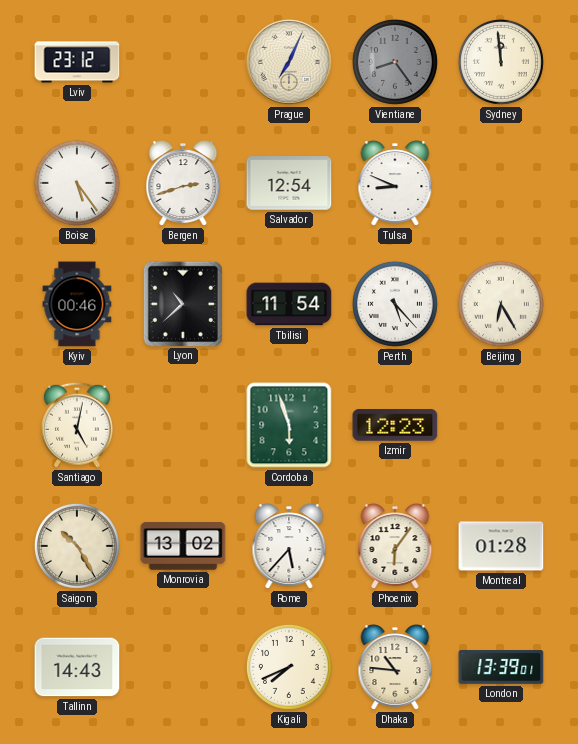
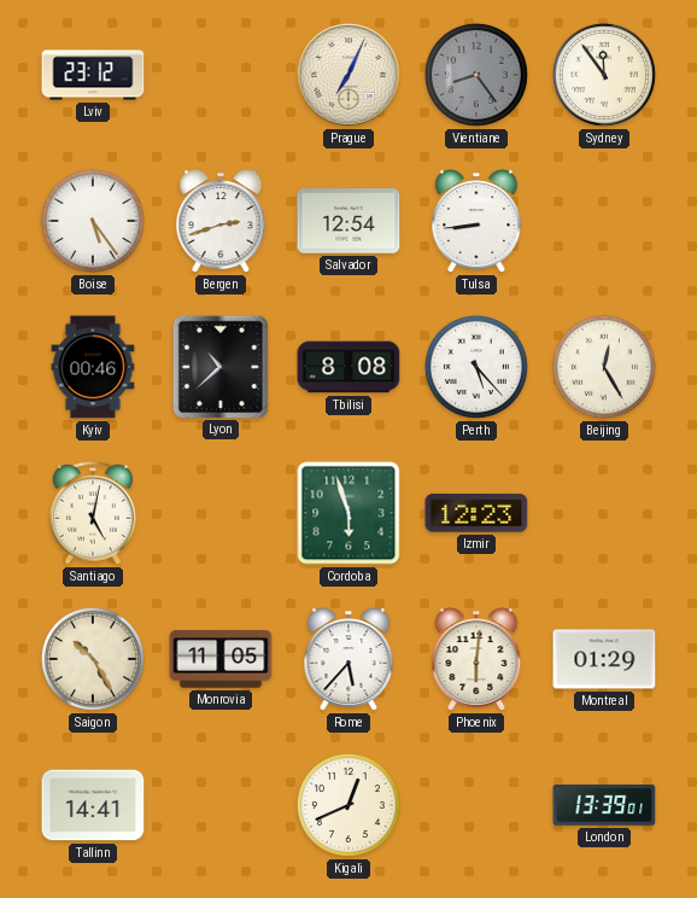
Sydney: 11:59 -> 11:54 (604, 75)
Tulsa: 8:49 -> 8:44 (476, 221)
Tbilisi: 11:54 -> 8:08 (348, 367)
Beijing: 6:25 -> 12:25 (604, 367)
Monrovia: 13:02 -> 11:05 (221, 659)
Phoenix: 6:06 -> 6:01 (476, 659)
Montreal: 01:28 -> 01:29 (604, 659)
Tallinn: 14:43 -> 14:41 (93, 805)
Kigali: 7:41 -> 12:41 (348, 805)
Dhaka: 10:46 -> none (395, 667)
